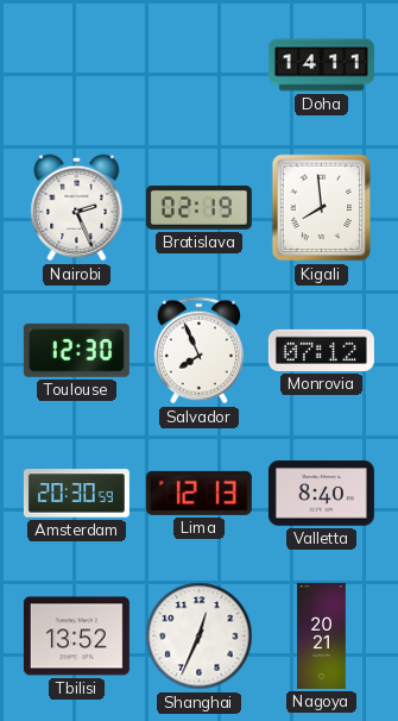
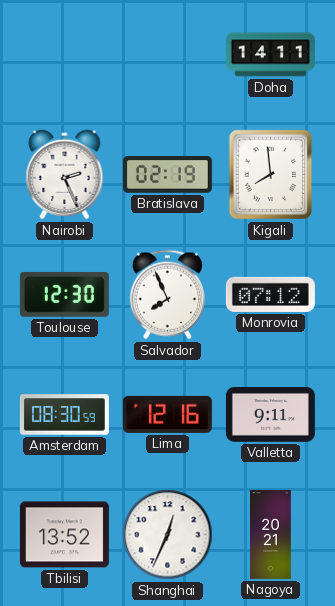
Amsterdam: 20:30 -> 08:30 (64, 415)
Lima: 12:13 -> 12:16 (167, 414)
Valletta: 8:40 -> 9:11 (270, 415)
